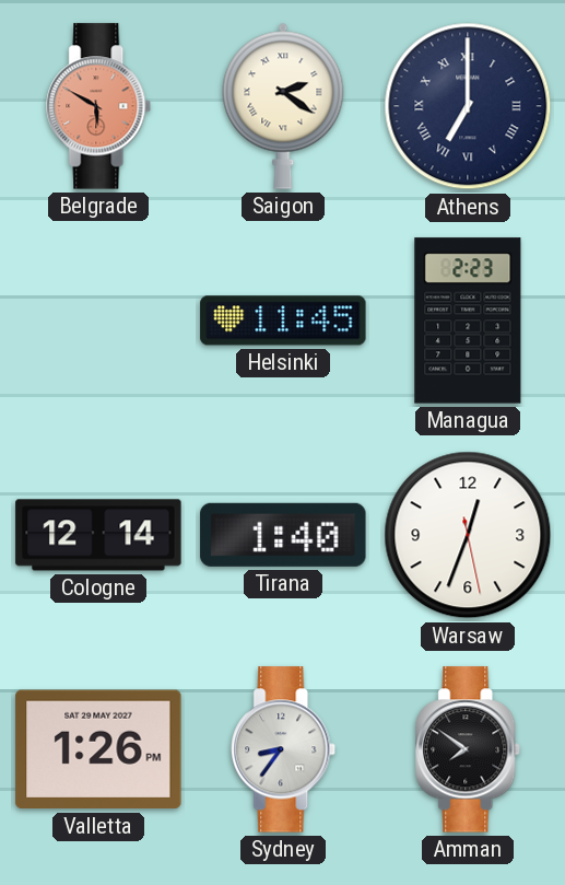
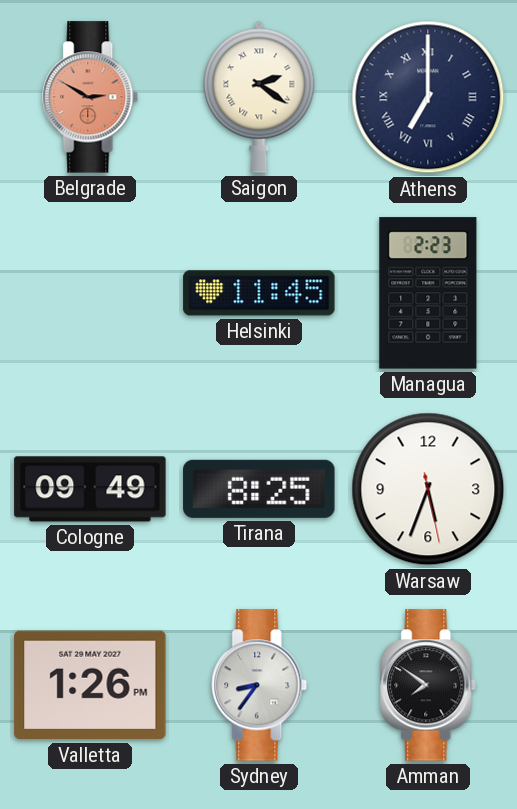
Belgrade: 5:50 -> 2:50 (91, 97)
Cologne: 12:14 -> 09:49 (90, 489)
Tirana: 1:40 -> 8:25 (259, 489)
Warsaw: 12:33 -> 5:33 (428, 489)
